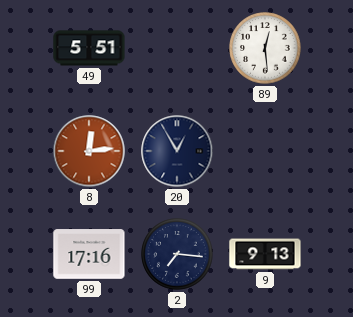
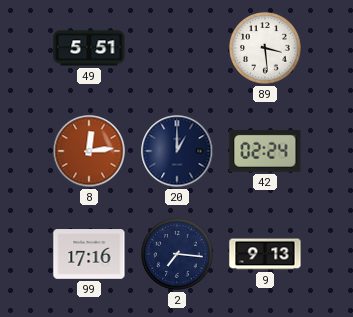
89: 12:29 -> 3:29 (265, 48)
20: 12:55 -> 1:00 (177, 151)
42: none -> 02:24 (265, 151)
